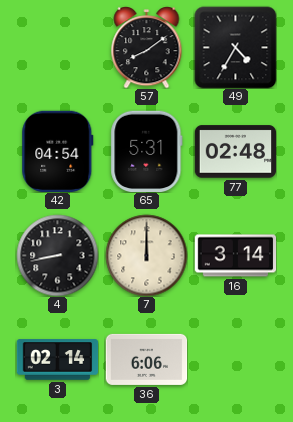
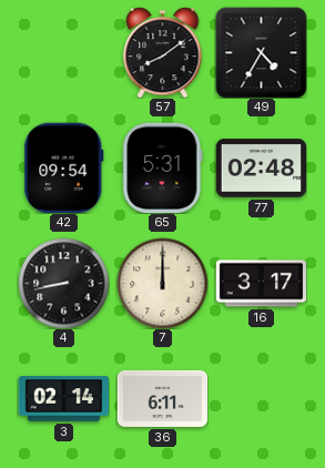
42: 04:54 -> 09:54 (64, 167)
16: 3:14 -> 3:17 (261, 284)
36: 6:06 -> 6:11 (162, 398)
